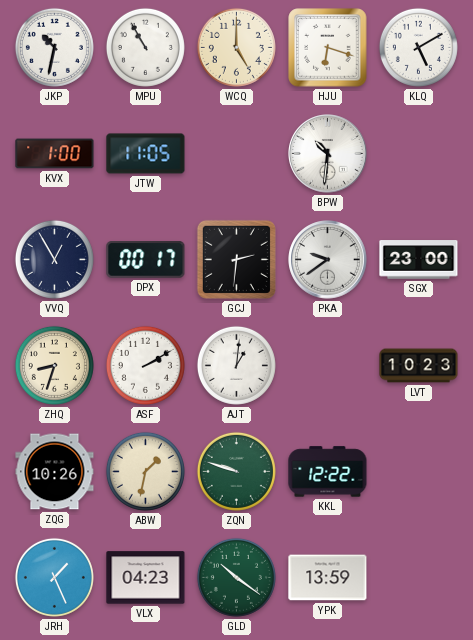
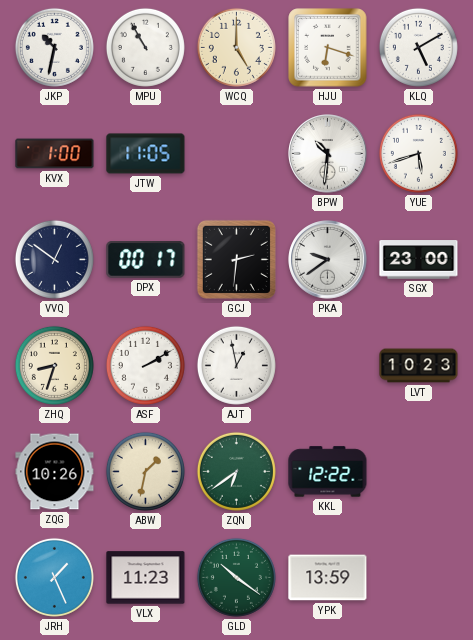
YUE: none -> 5:42 (418, 153)
VVQ: 12:55 -> 12:51 (54, 259)
AJT: 1:01 -> 12:58 (236, 365)
ZQN: 9:48 -> 6:39 (236, 471)
VLX: 04:23 -> 11:23 (146, 578)
